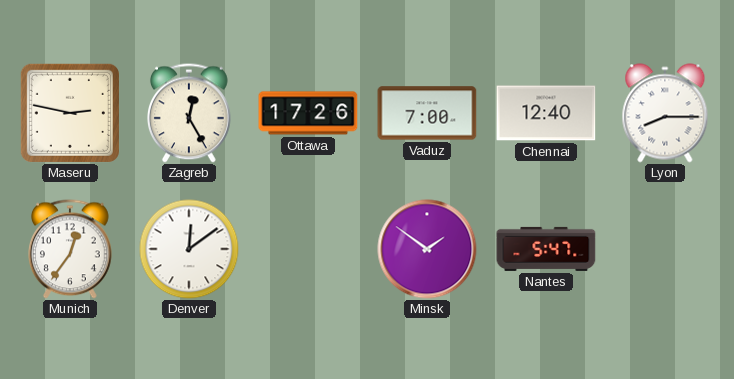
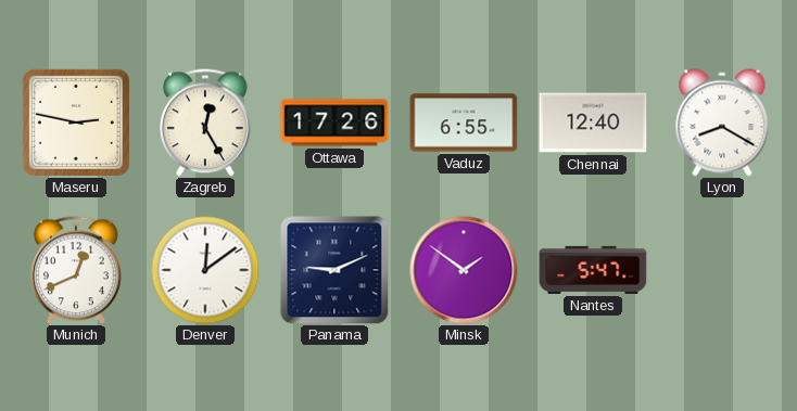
Vaduz: 7:00 -> 6:55 (464, 123)
Lyon: 8:15 -> 8:20 (722, 123)
Munich: 12:36 -> 12:41 (77, 270)
Panama: none -> 9:11 (334, 270)
